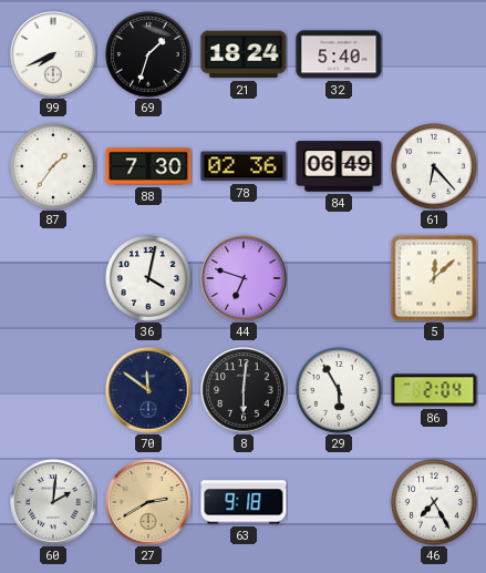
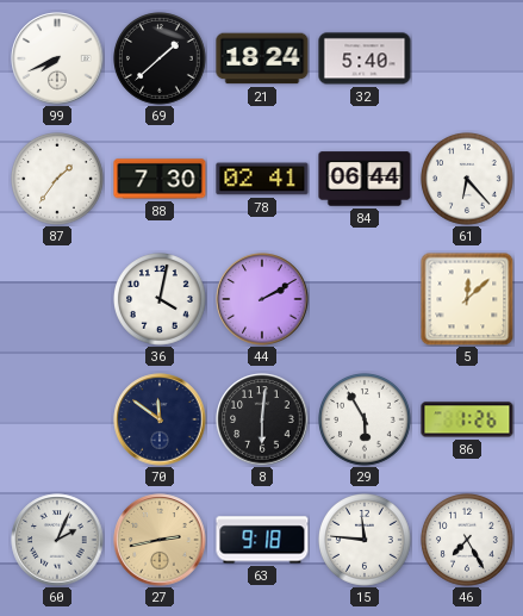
69: 1:33 -> 1:38 (161, 60)
78: 02:36 -> 02:41 (262, 179)
84: 06:49 -> 06:44 (365, 179)
44: 6:48 -> 2:10 (262, 299)
86: 2:04 -> 1:26 (467, 419)
60: 2:01 -> 2:04 (57, 540)
27: 2:40 -> 2:43 (160, 540)
15: none -> 11:46 (366, 541)
